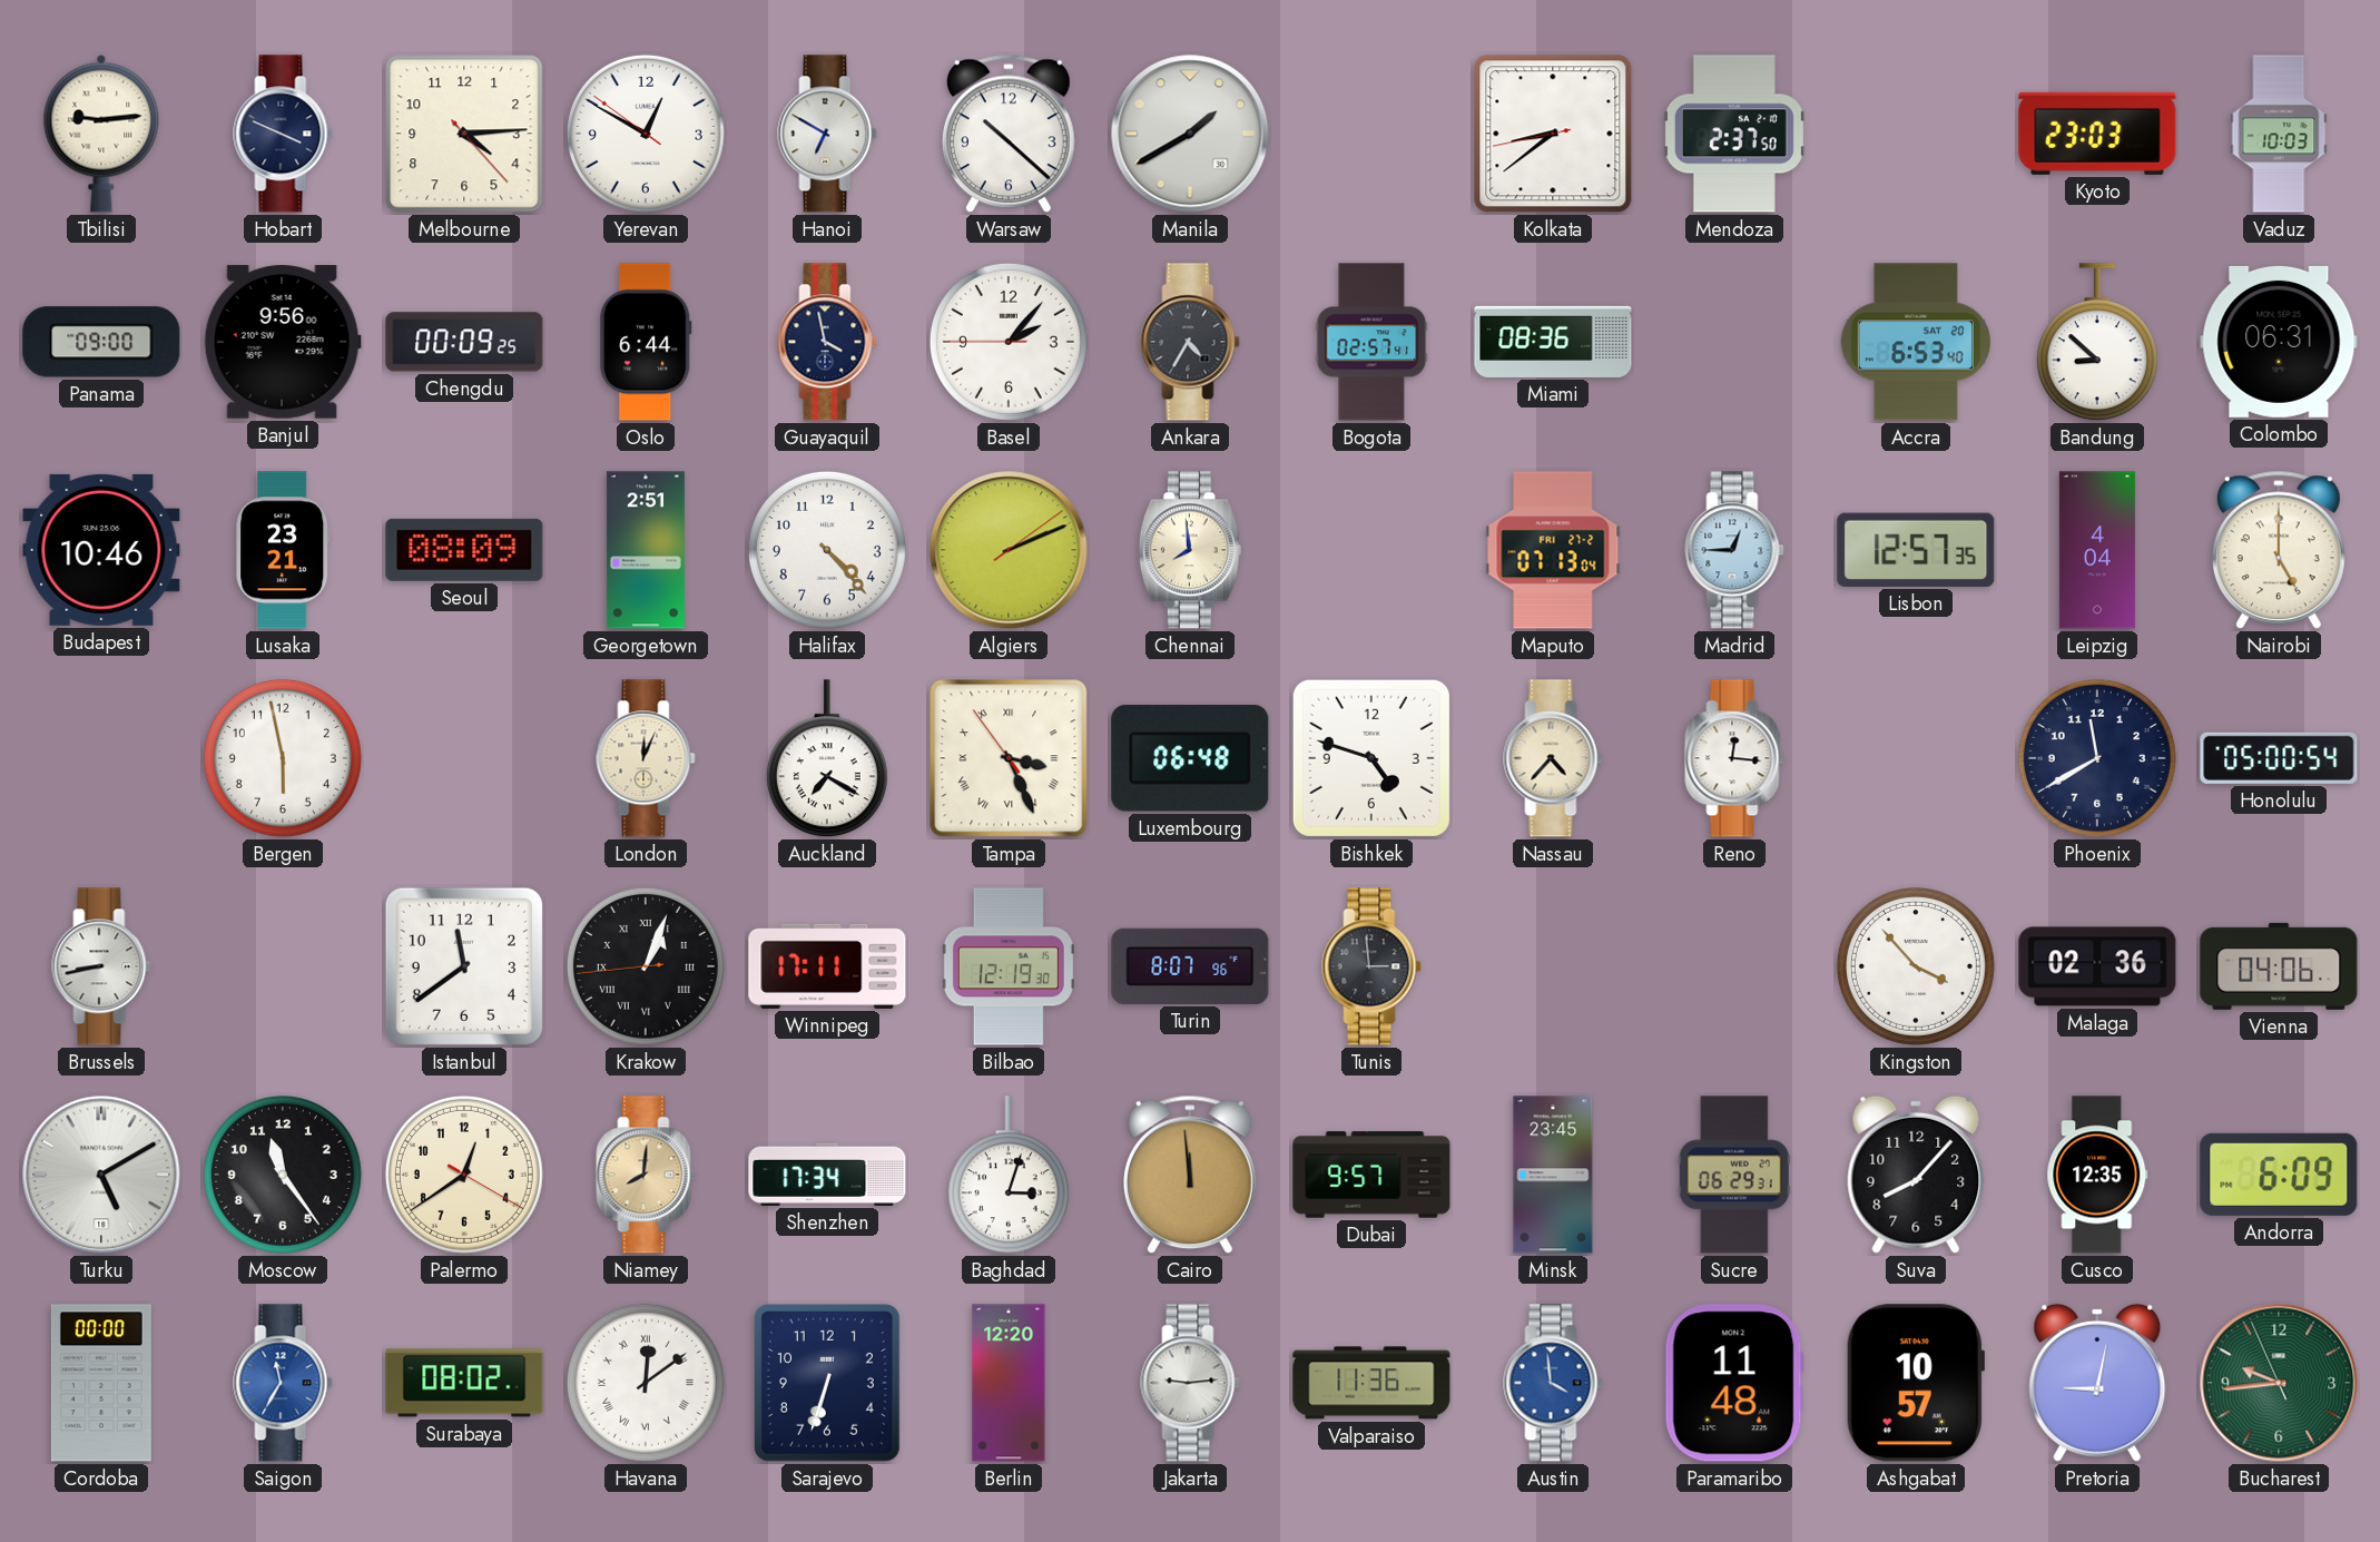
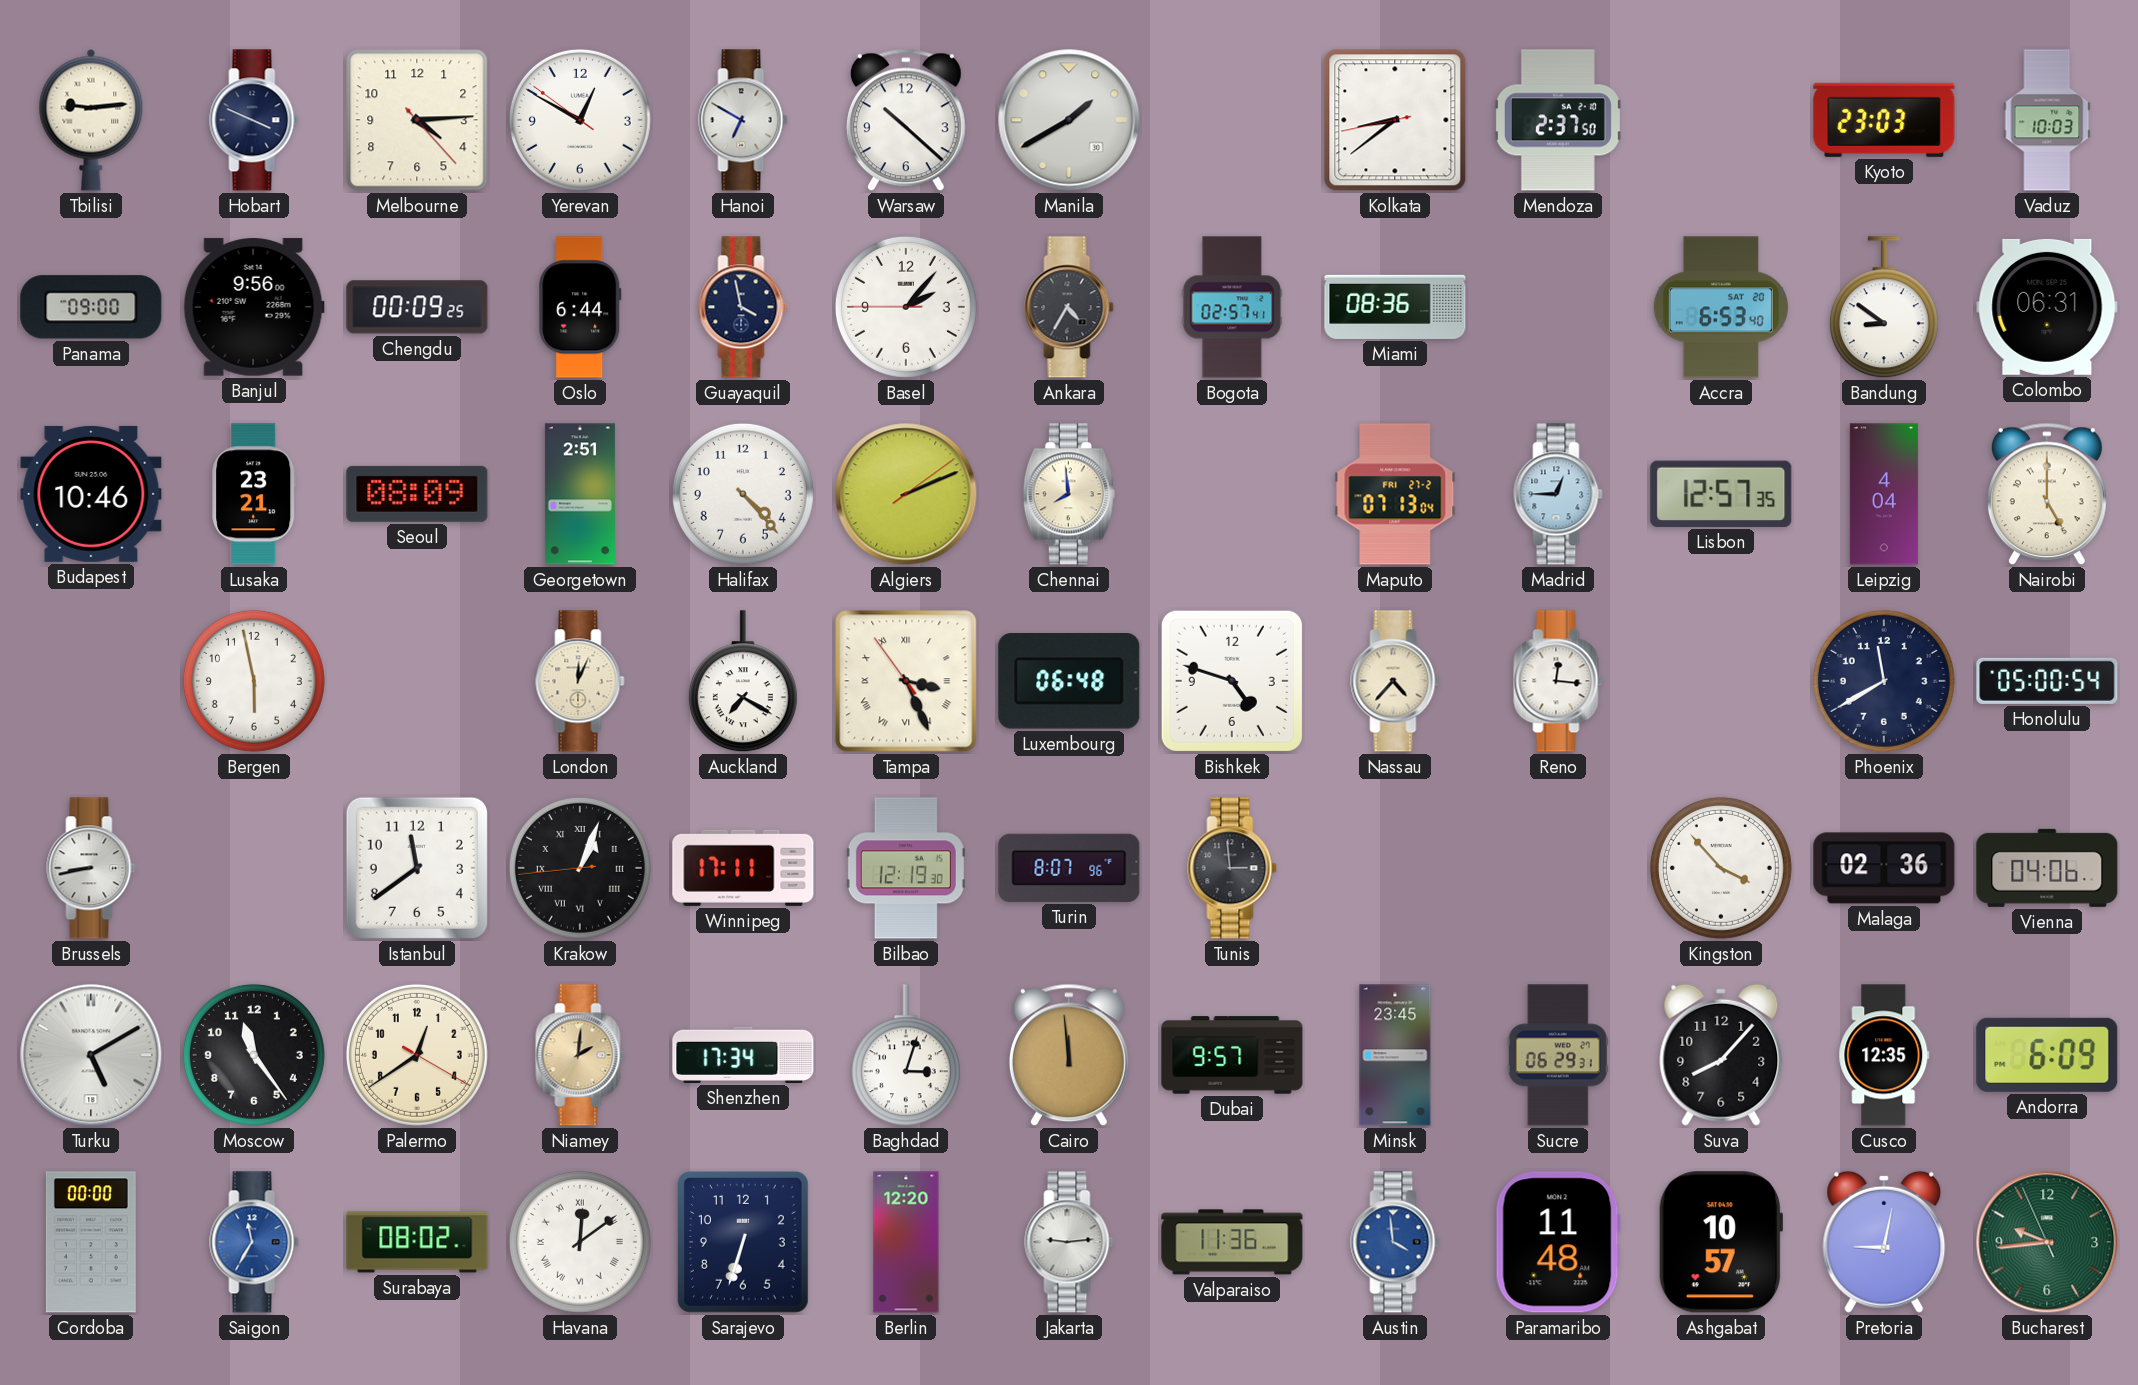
Bandung: 8:52 -> 8:51 (1884, 308)
Niamey: 8:01 -> 2:01 (580, 1055)
